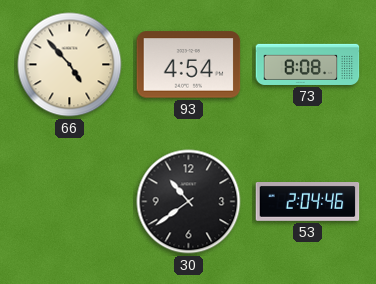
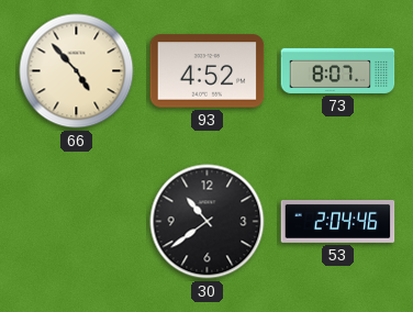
93: 4:54 -> 4:52 (208, 71)
73: 8:08 -> 8:07 (338, 70)
